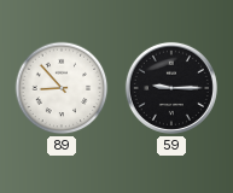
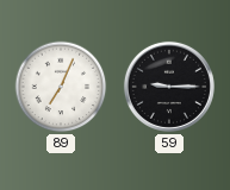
89: 8:53 -> 7:04 (61, 87)
